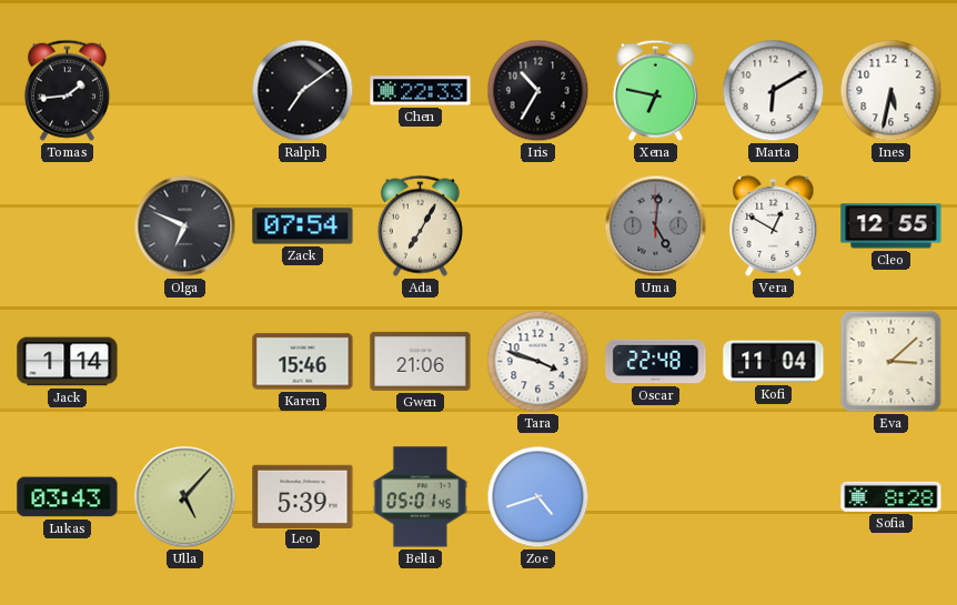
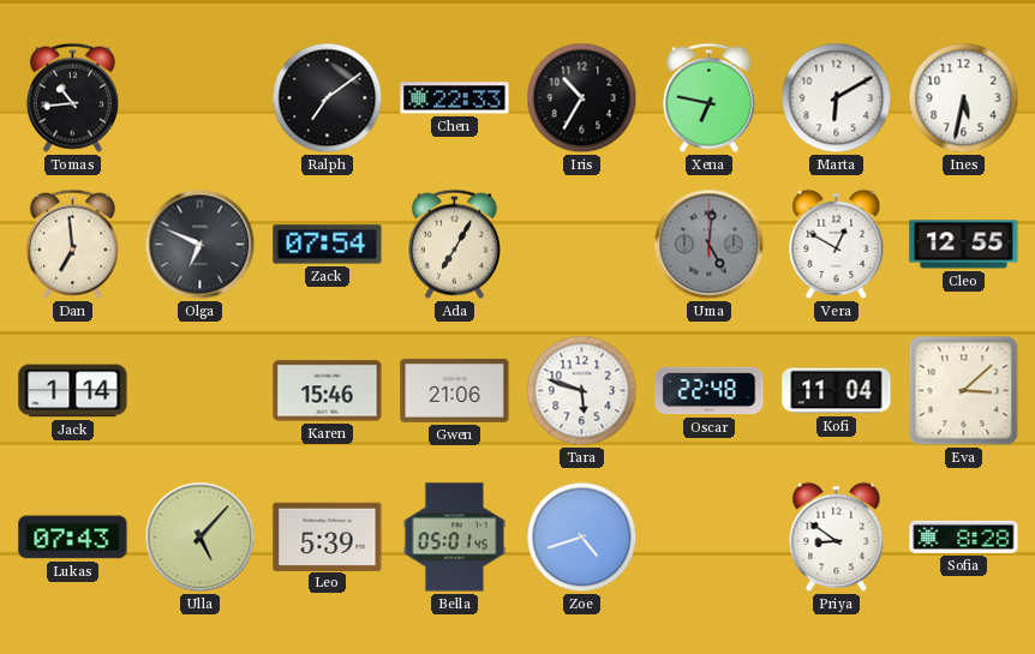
Tomas: 1:44 -> 10:44 (72, 97)
Dan: none -> 6:59 (72, 244)
Tara: 3:48 -> 5:48 (582, 391)
Lukas: 03:43 -> 07:43 (73, 538)
Priya: none -> 8:51 (837, 536)
